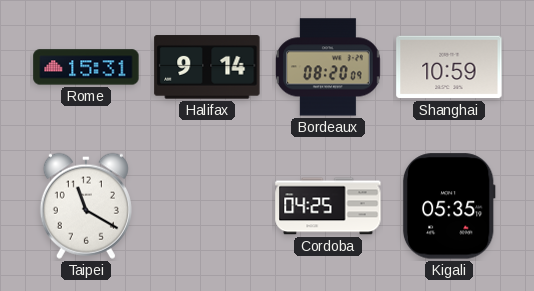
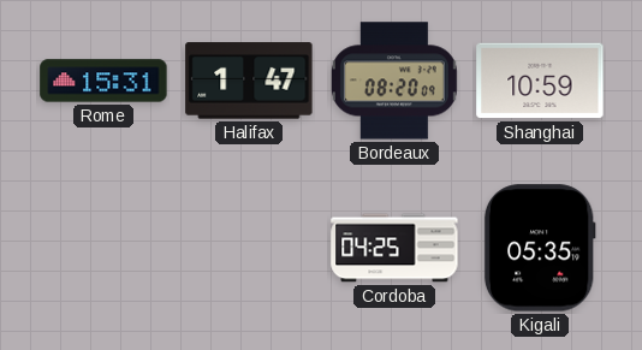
Halifax: 9:14 -> 1:47 (249, 81)
Taipei: 11:20 -> none (86, 206)
